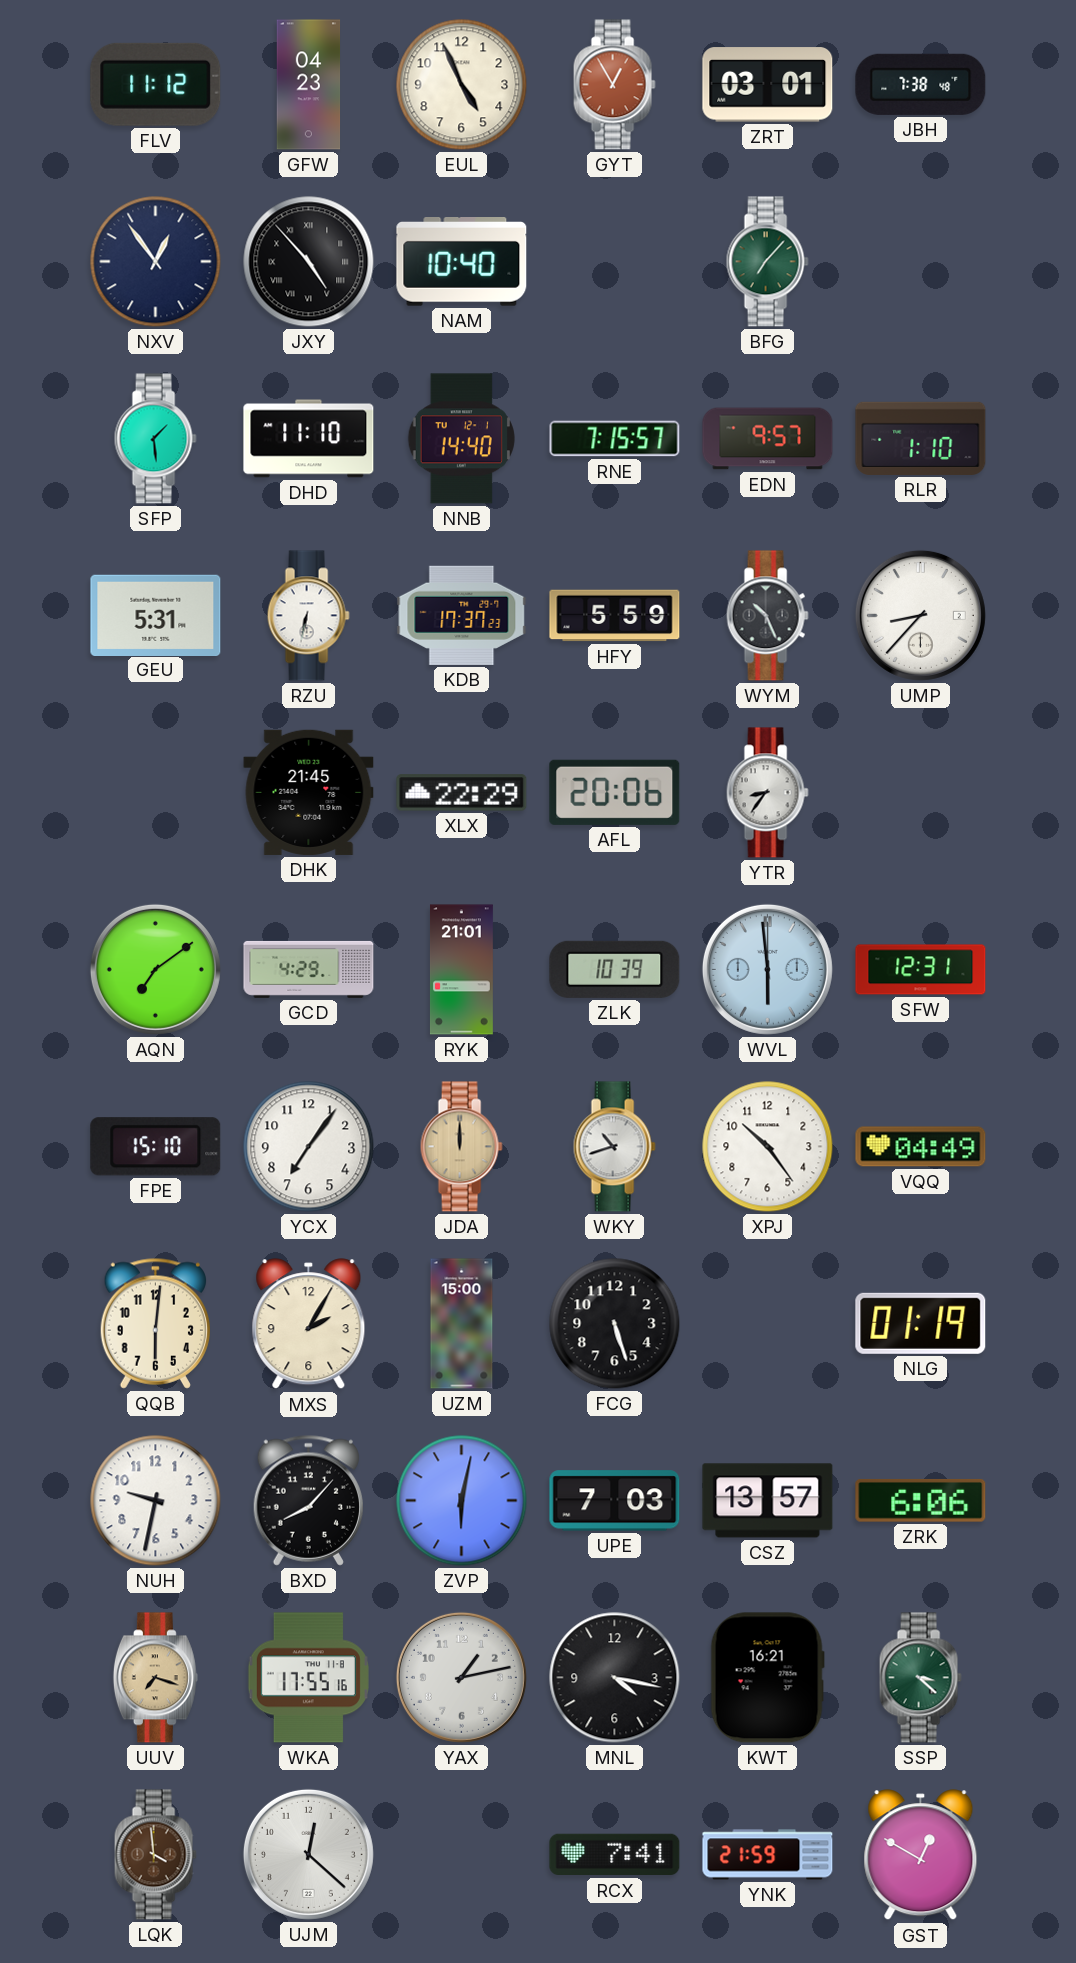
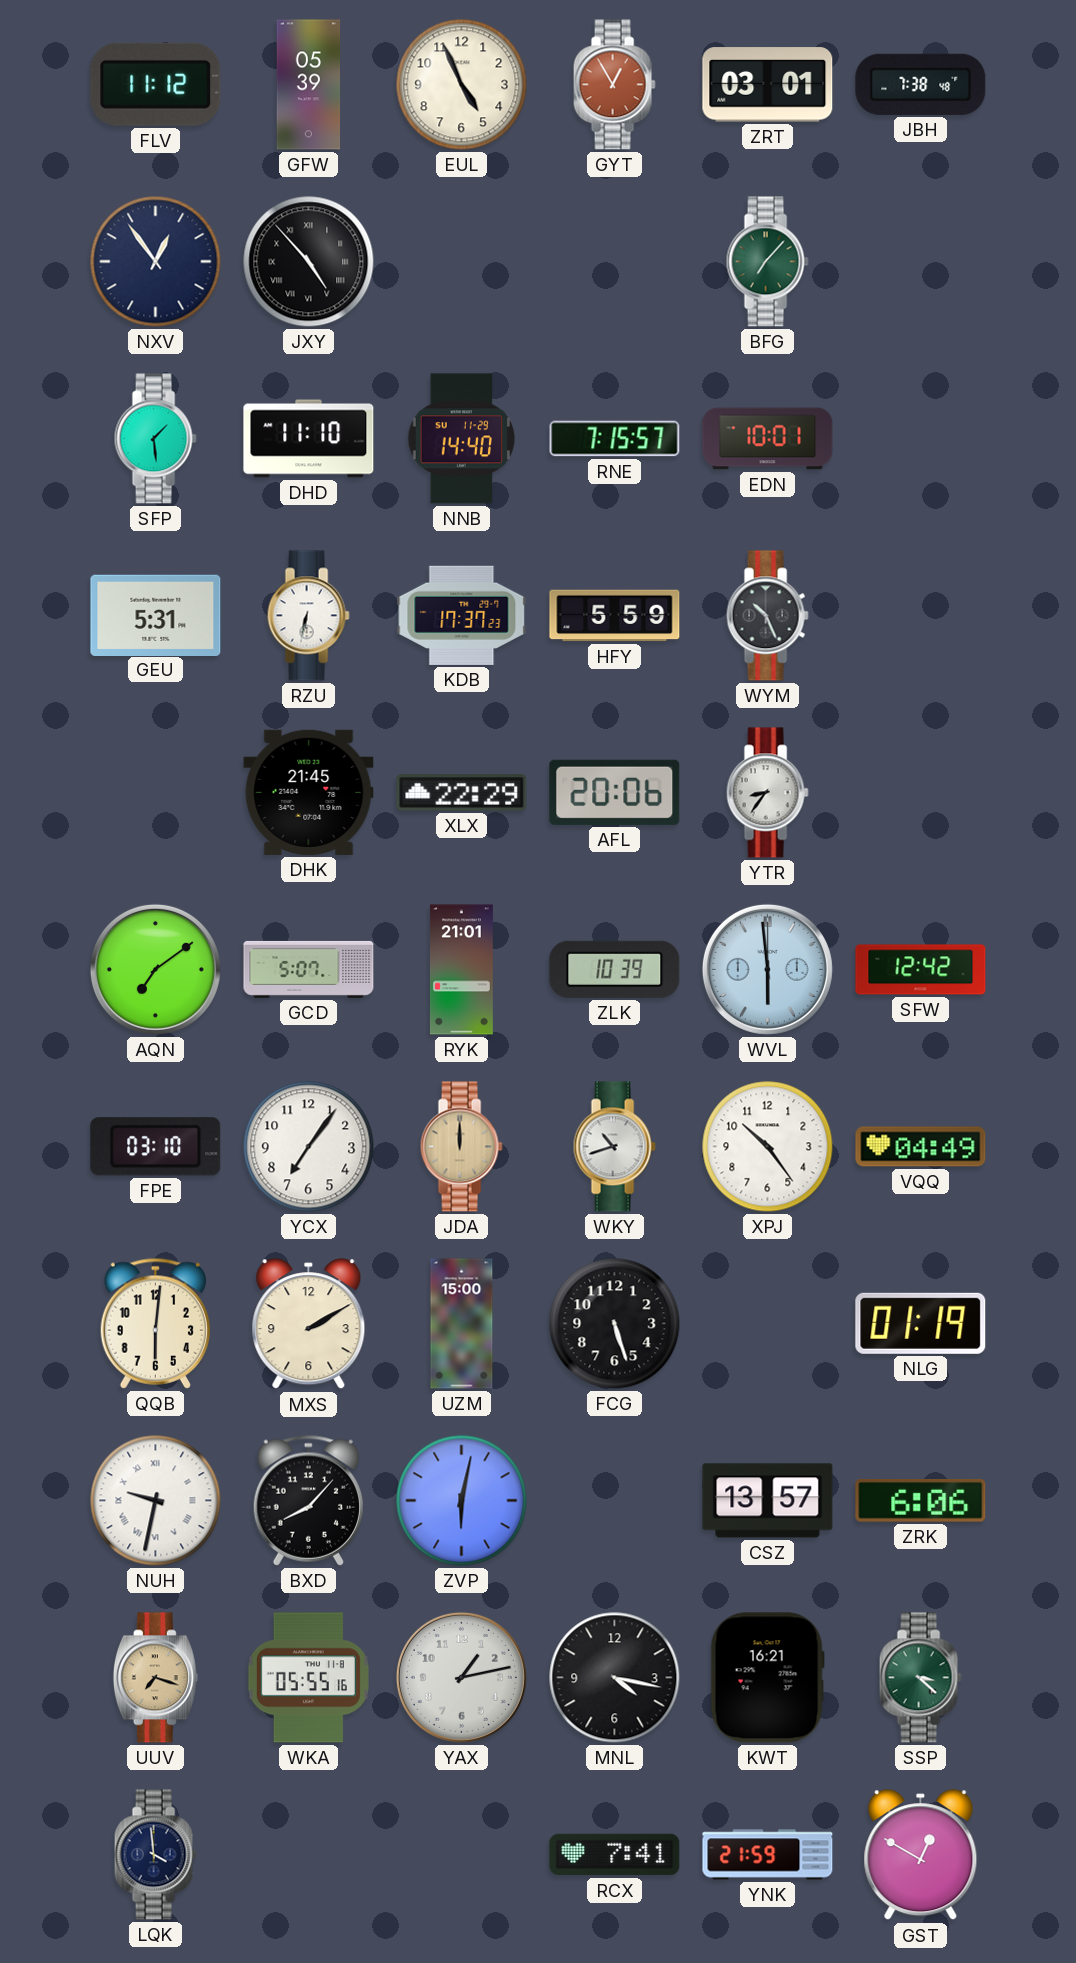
GFW: 04:23 -> 05:39 (309, 85)
NAM: 10:40 -> none (462, 262)
NNB date: TU 12-1 -> SU 11-29 (461, 439)
EDN: 9:57 -> 10:01 (768, 439)
RLR: 1:10 -> none (921, 438)
UMP: 8:37 -> none (920, 615)
GCD: 4:29 -> 5:07 (309, 969)
SFW: 12:31 -> 12:42 (921, 970)
FPE: 15:10 -> 03:10 (156, 1147)
MXS: 2:05 -> 2:10 (309, 1324)
NUH numerals: Arabic -> Roman (156, 1501)
UPE: 7:03 -> none (615, 1501)
WKA: 17:55 -> 05:55 (308, 1678)
LQK dial: brown -> navy (155, 1855)
UJM: 12:22 -> none (308, 1854)
